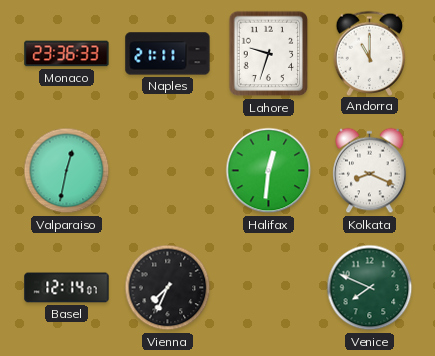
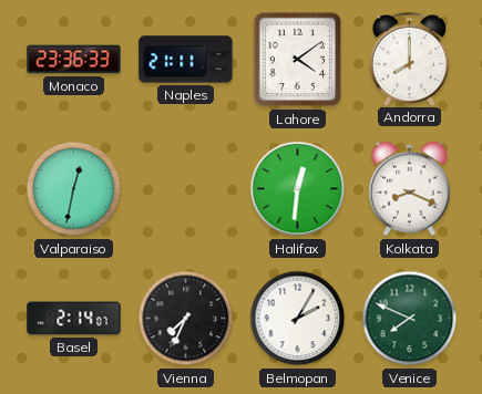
Lahore: 9:33 -> 4:09 (298, 60)
Andorra: 11:00 -> 8:00 (410, 59)
Basel: 12:14 -> 2:14 (74, 319)
Belmopan: none -> 2:05 (298, 319)
